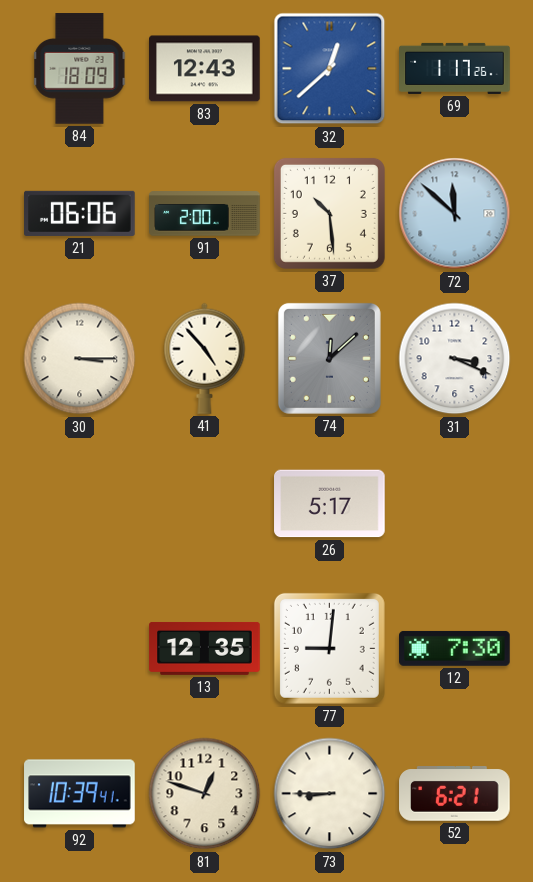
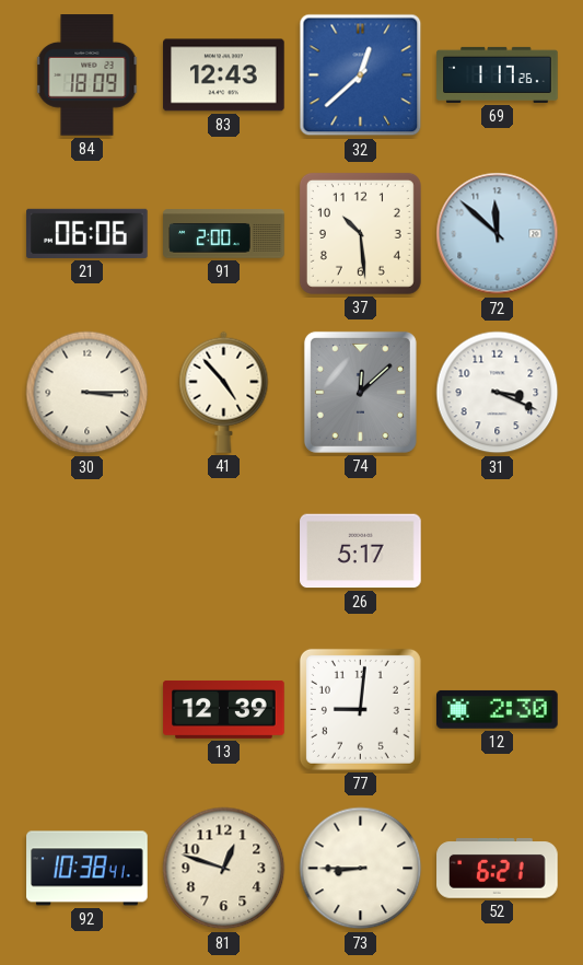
13: 12:35 -> 12:39 (224, 709)
12: 7:30 -> 2:30 (498, 709)
92: 10:39 -> 10:38 (88, 869)
